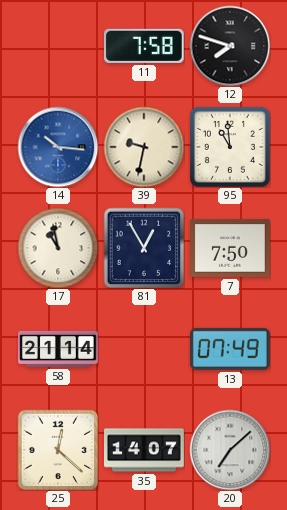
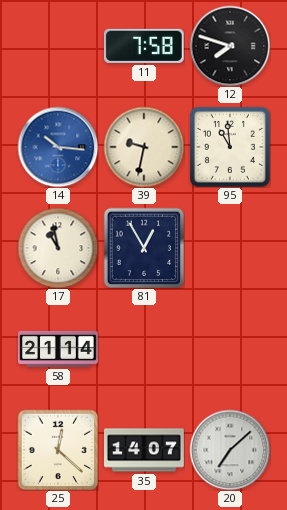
7: 7:50 -> none (231, 248)
13: 07:49 -> none (230, 349)
